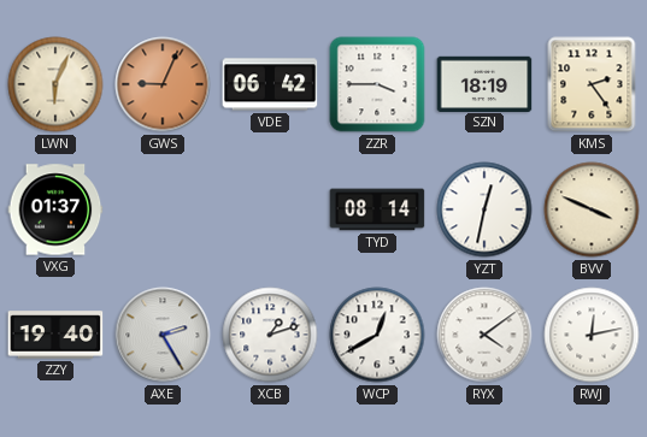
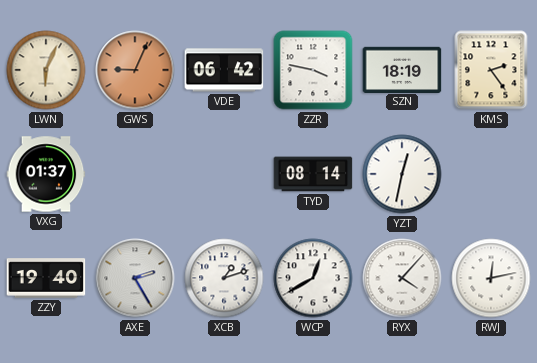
ZZR: 3:45 -> 3:47 (313, 70)
BVV: 3:49 -> none (592, 209)
RYX: 4:09 -> 4:07 (402, 278)
